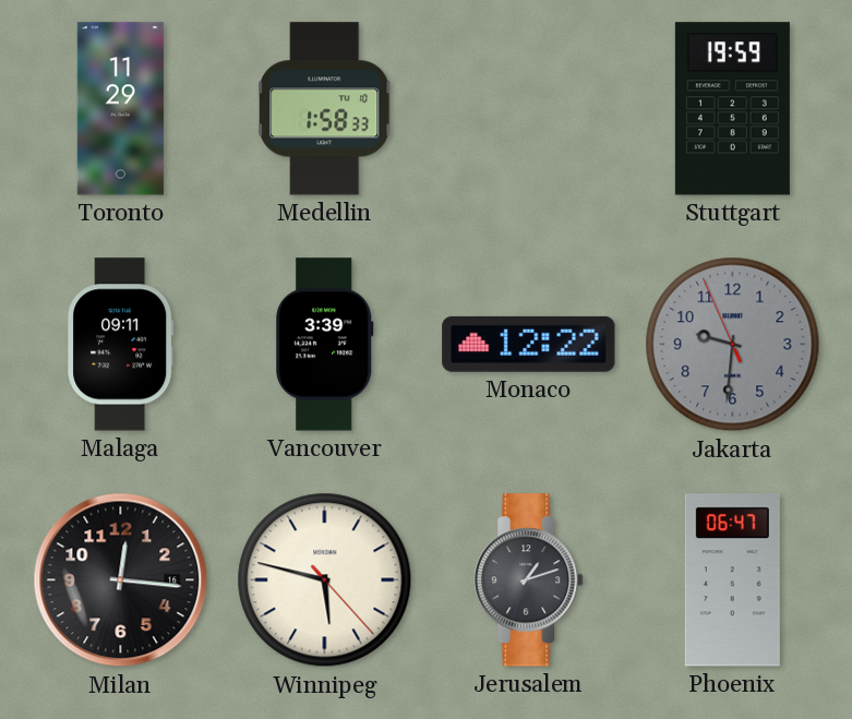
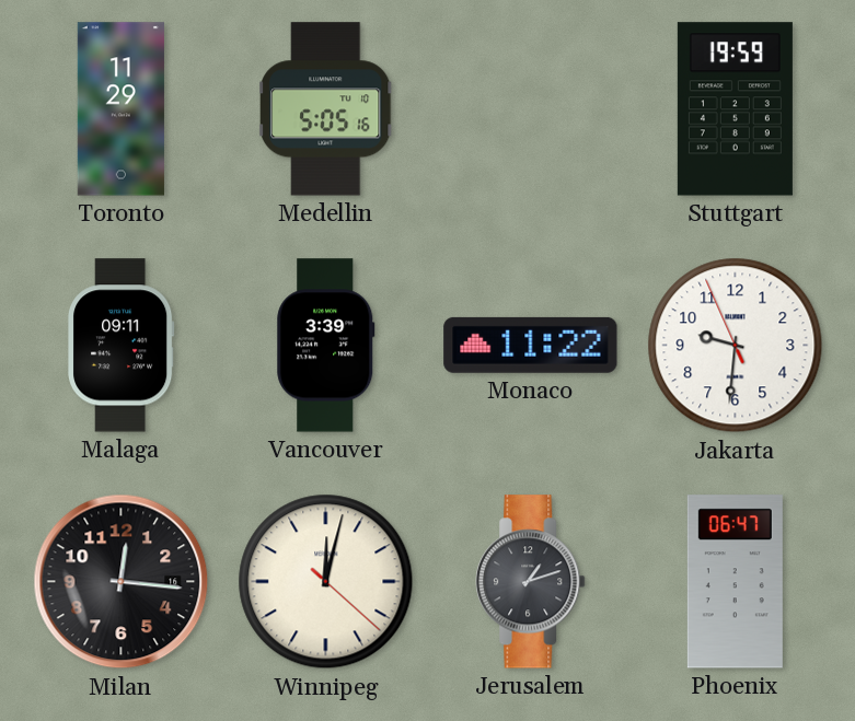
Medellin: 1:58 -> 5:05 (326, 109)
Monaco: 12:22 -> 11:22 (531, 345)
Jakarta dial: grey -> white (736, 346)
Winnipeg: 5:47 -> 12:02 (326, 582)
